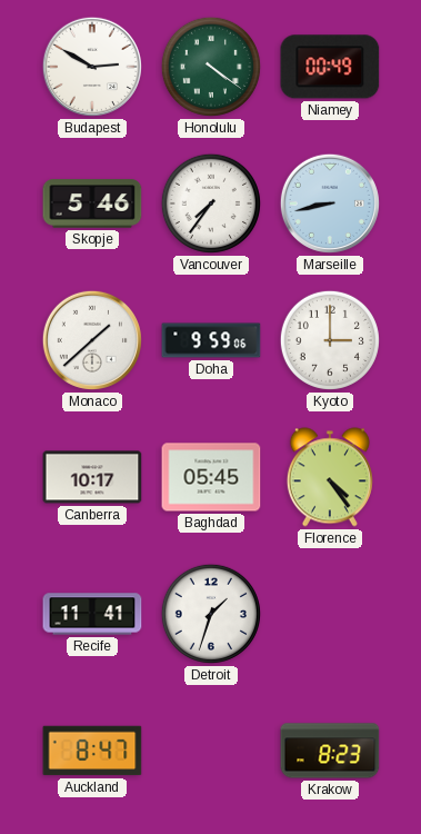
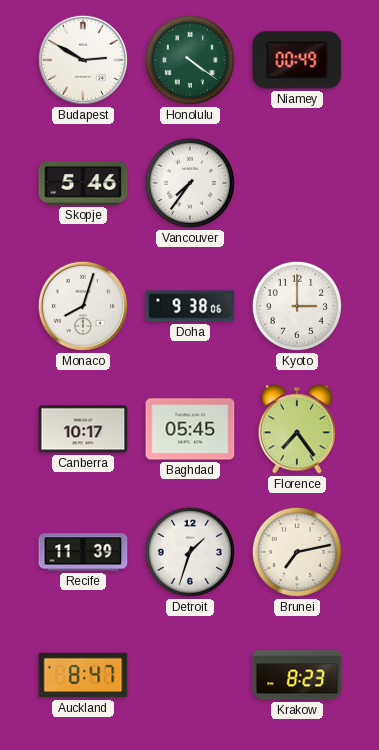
Marseille: 8:43 -> none (330, 203)
Monaco: 1:38 -> 8:03 (83, 306)
Doha: 9:59 -> 9:38 (190, 306)
Florence: 4:24 -> 7:24 (297, 429)
Recife: 11:41 -> 11:39 (83, 552)
Brunei: none -> 7:13 (297, 552)
